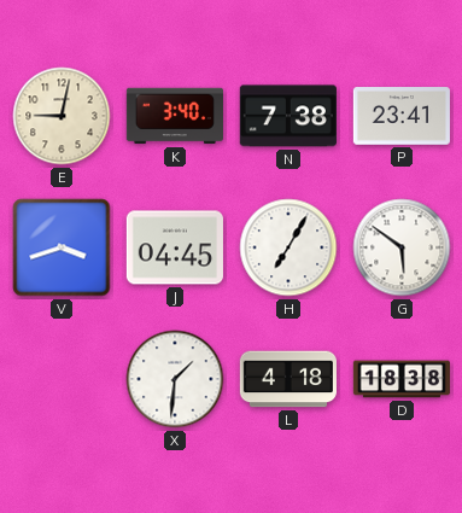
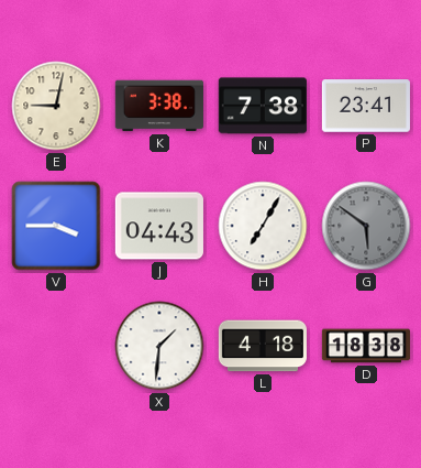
K: 3:40 -> 3:38 (159, 106)
V: 3:42 -> 3:45 (56, 226)
J: 04:45 -> 04:43 (159, 226)
G dial: white -> grey (366, 226)
